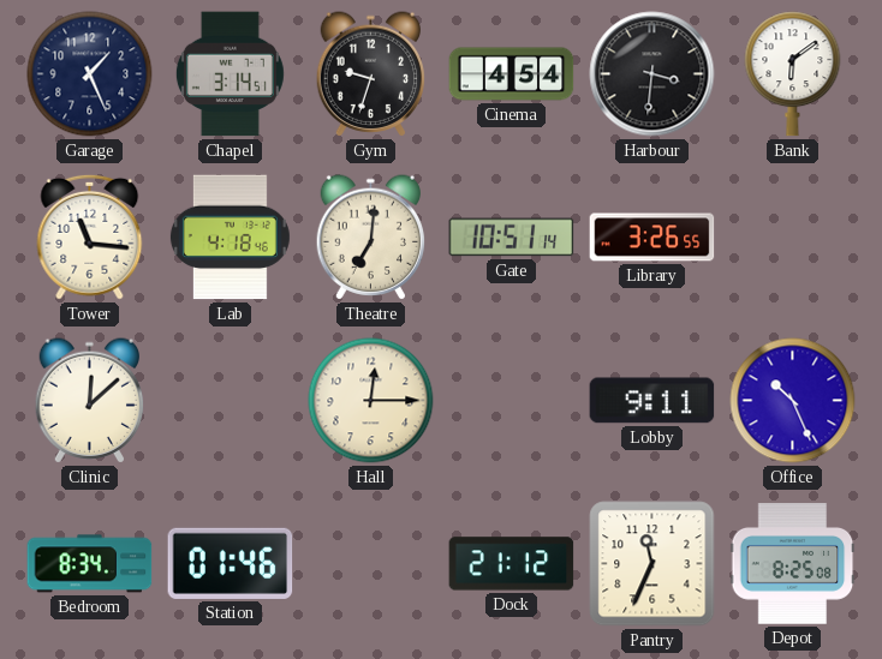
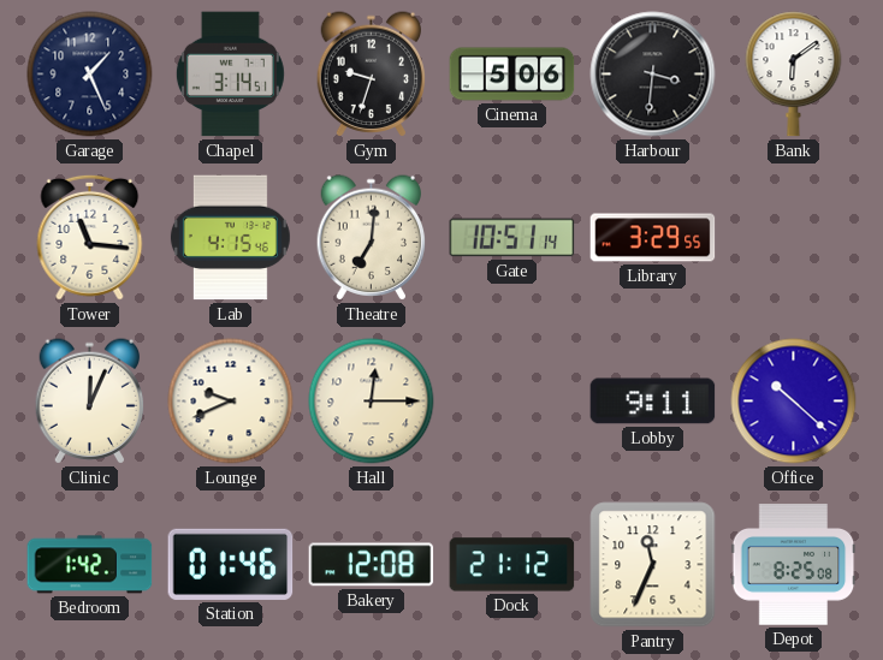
Cinema: 4:54 -> 5:06 (512, 75)
Lab: 4:18 -> 4:15 (230, 238)
Library: 3:26 -> 3:29 (653, 238)
Clinic: 12:08 -> 12:04 (90, 402)
Lounge: none -> 9:41 (231, 402)
Office: 10:26 -> 10:22 (794, 402)
Bedroom: 8:34 -> 1:42 (90, 565)
Bakery: none -> 12:08 (372, 565)
